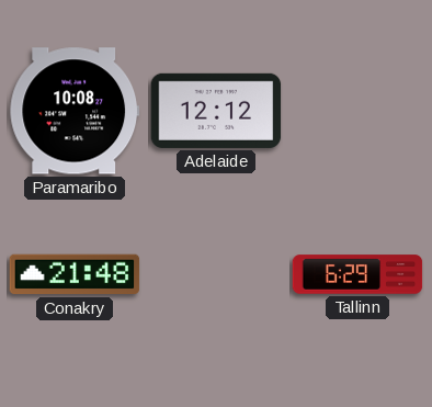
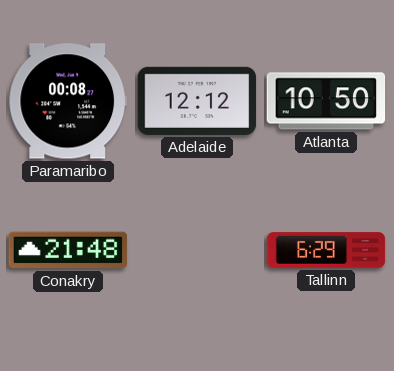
Paramaribo: 10:08 -> 00:08 (68, 101)
Atlanta: none -> 10:50 (326, 101)
